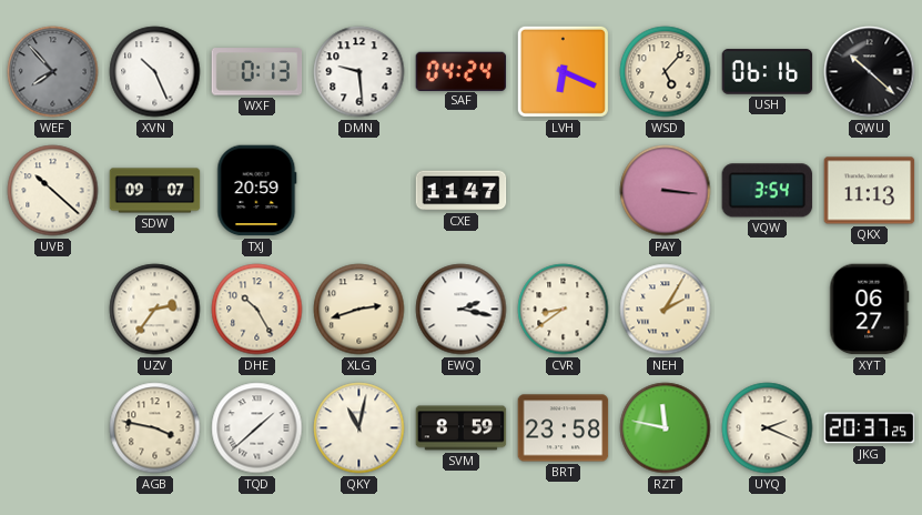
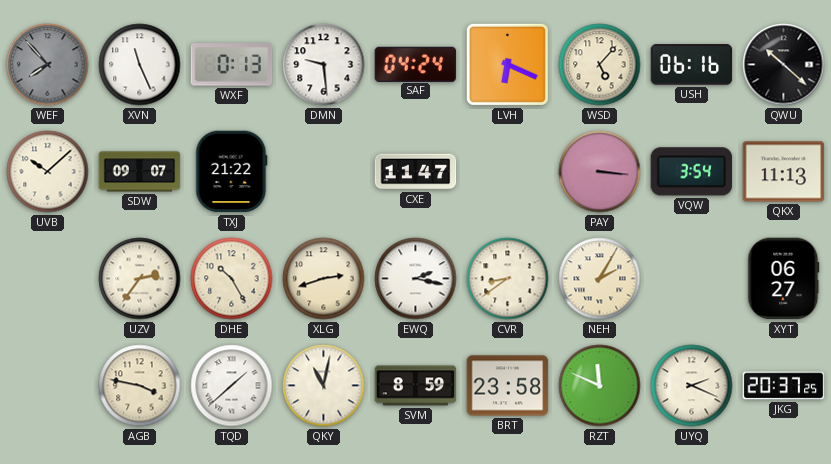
XVN: 10:26 -> 11:26 (140, 65)
UVB: 10:22 -> 10:08 (48, 172)
TXJ: 20:59 -> 21:22 (232, 172)
RZT: 11:47 -> 11:49 (600, 386)
